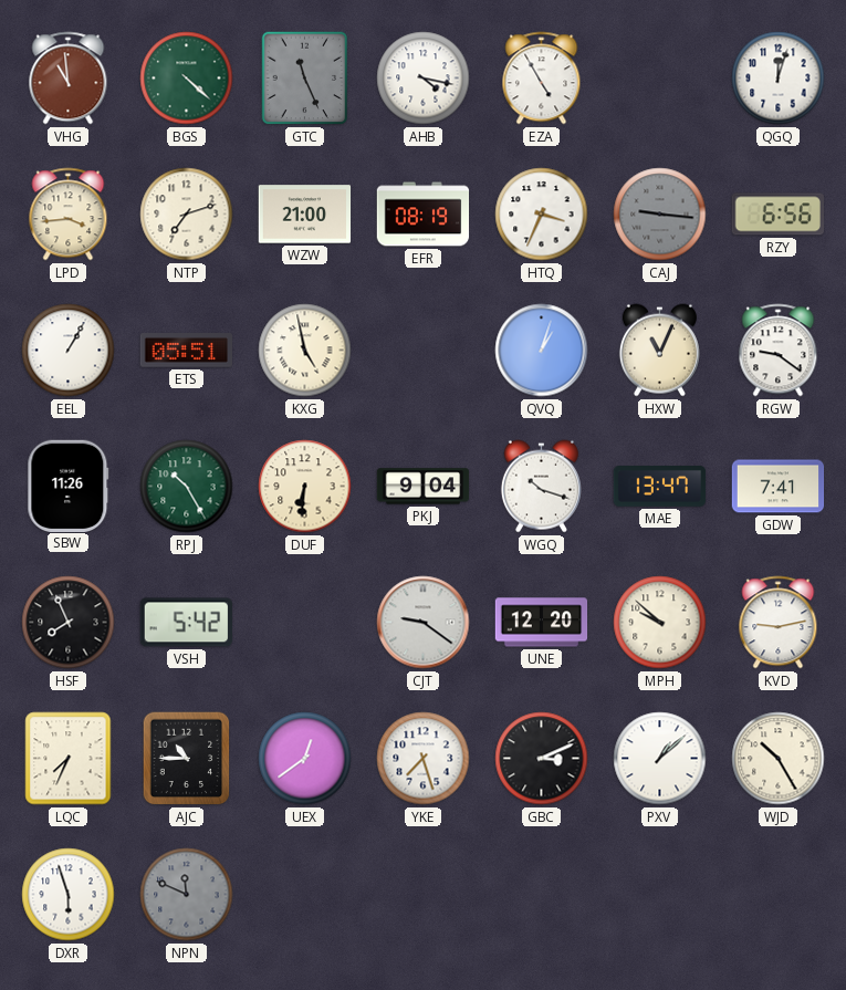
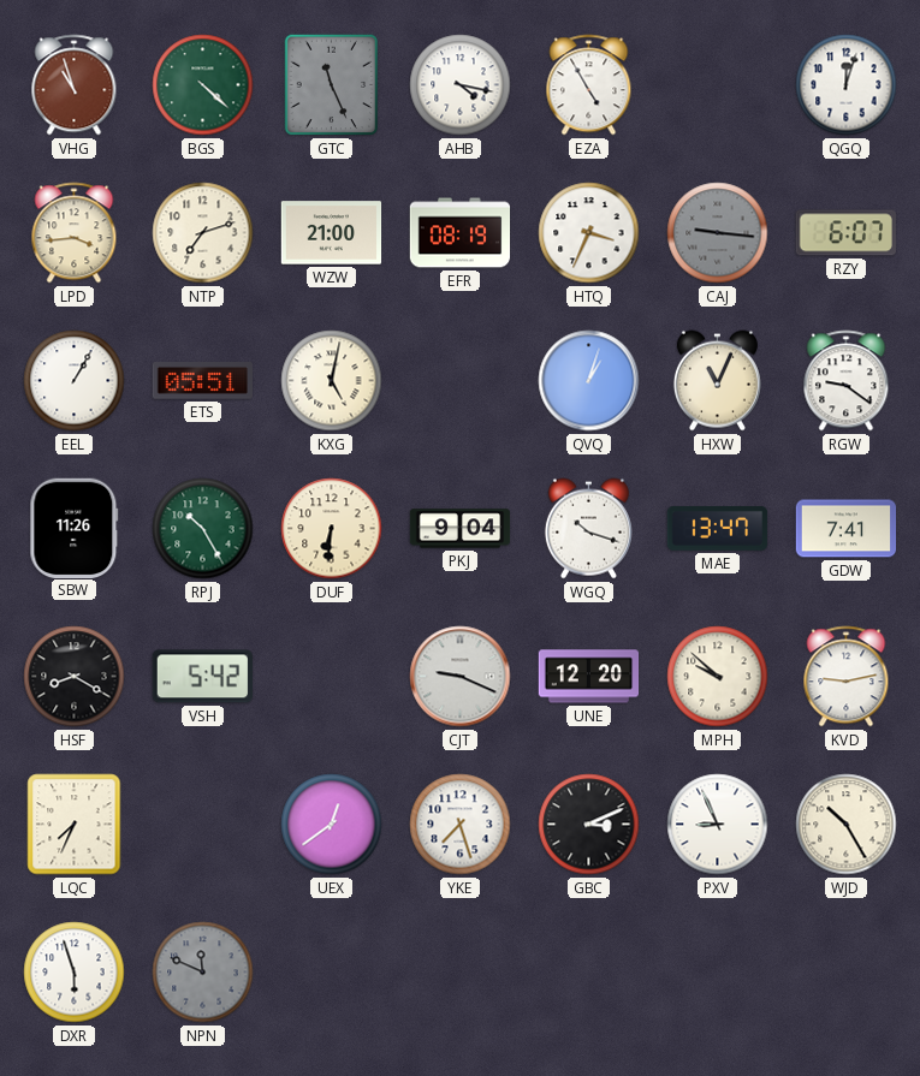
VHG: 10:59 -> 10:57 (75, 85)
RZY: 6:56 -> 6:07 (845, 233)
KXG: 4:58 -> 5:02 (332, 381)
HSF: 7:56 -> 8:20 (75, 677)
CJT: 9:21 -> 9:19 (461, 677)
AJC: 10:45 -> none (187, 759)
PXV: 1:08 -> 8:56 (718, 825)
